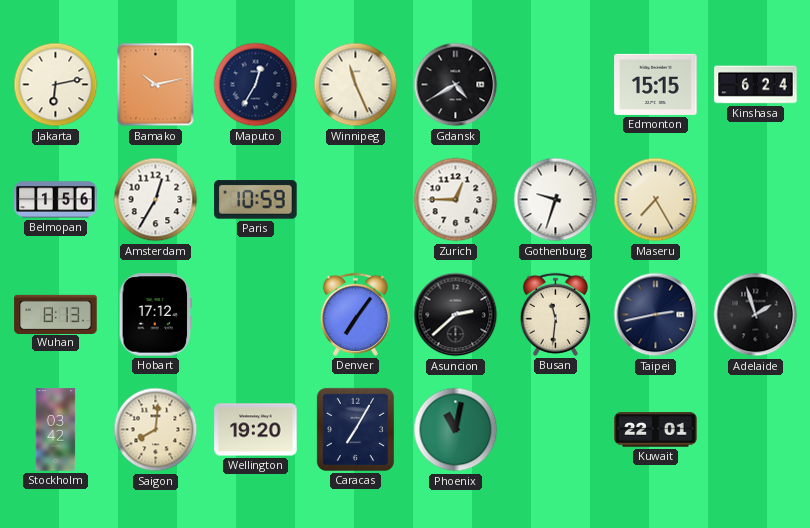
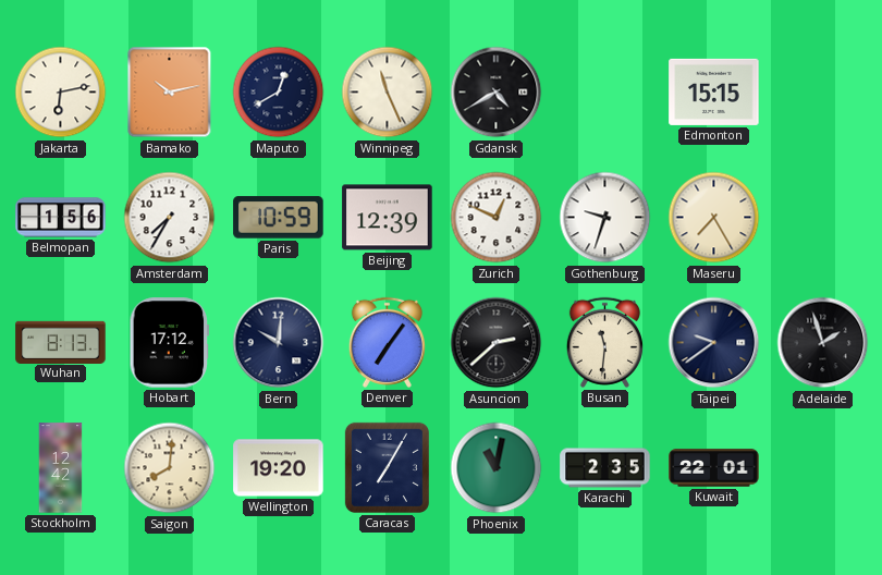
Maputo: 12:35 -> 12:40 (279, 93)
Kinshasa: 6:24 -> none (756, 85)
Amsterdam: 12:35 -> 7:35 (170, 218)
Beijing: none -> 12:39 (388, 218)
Zurich: 12:45 -> 12:49 (497, 218)
Bern: none -> 10:01 (279, 343)
Taipei: 2:43 -> 9:39 (714, 343)
Stockholm: 03:42 -> 12:42 (61, 468)
Karachi: none -> 2:35 (605, 468)
